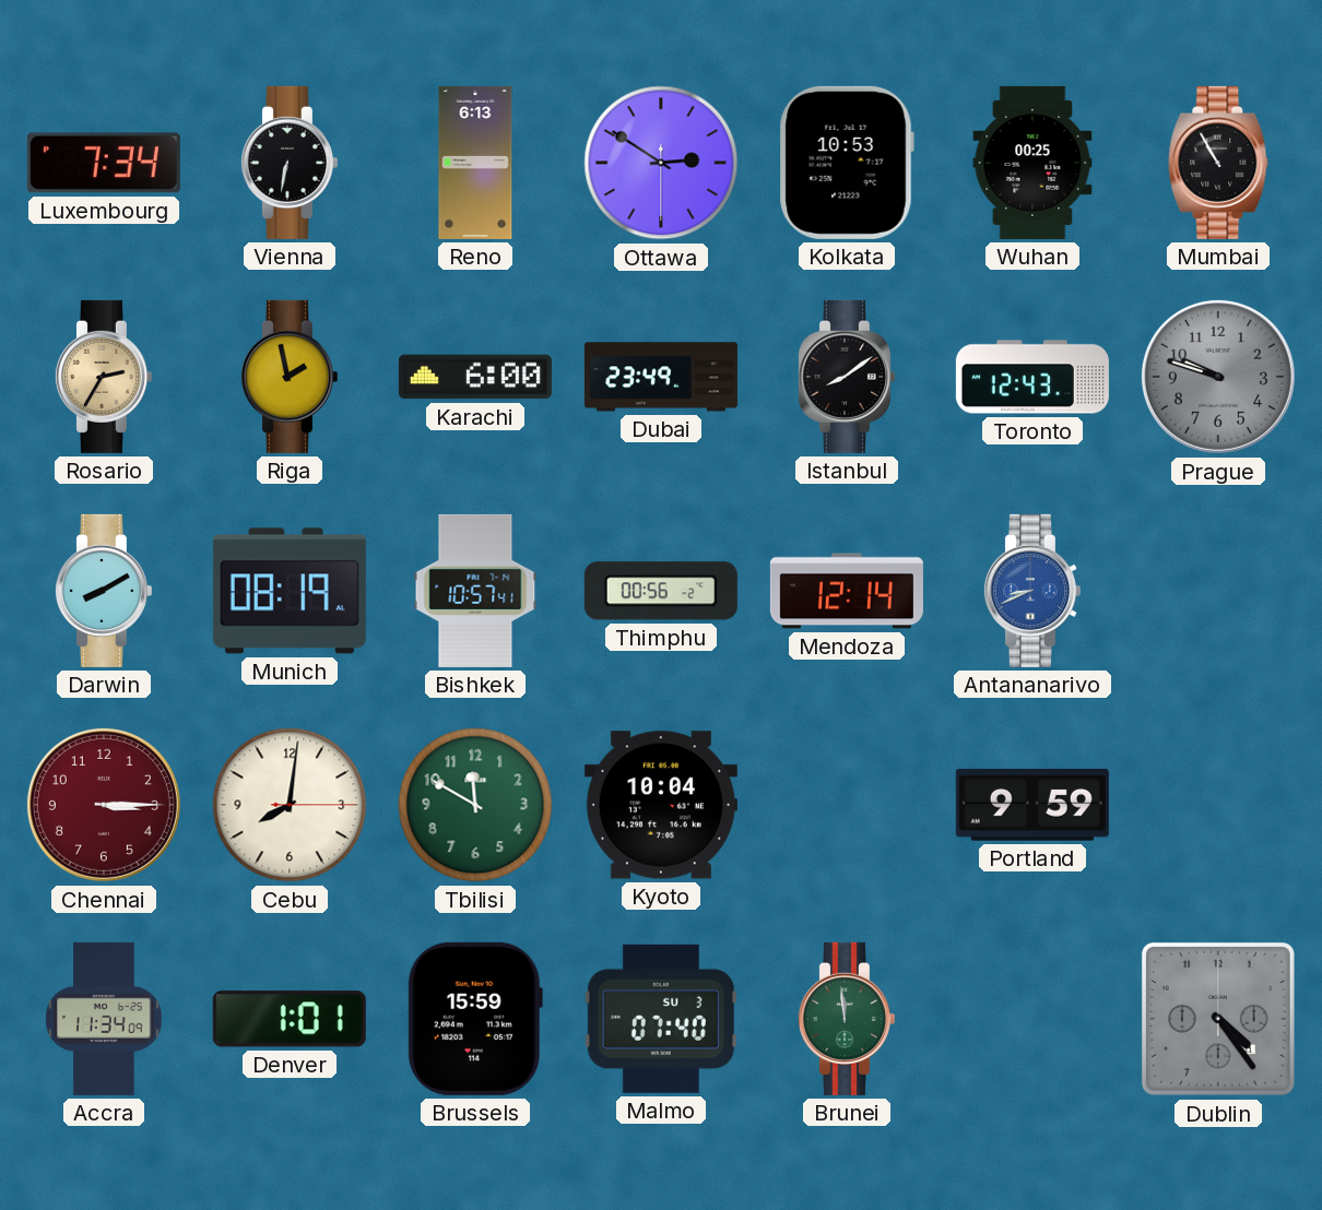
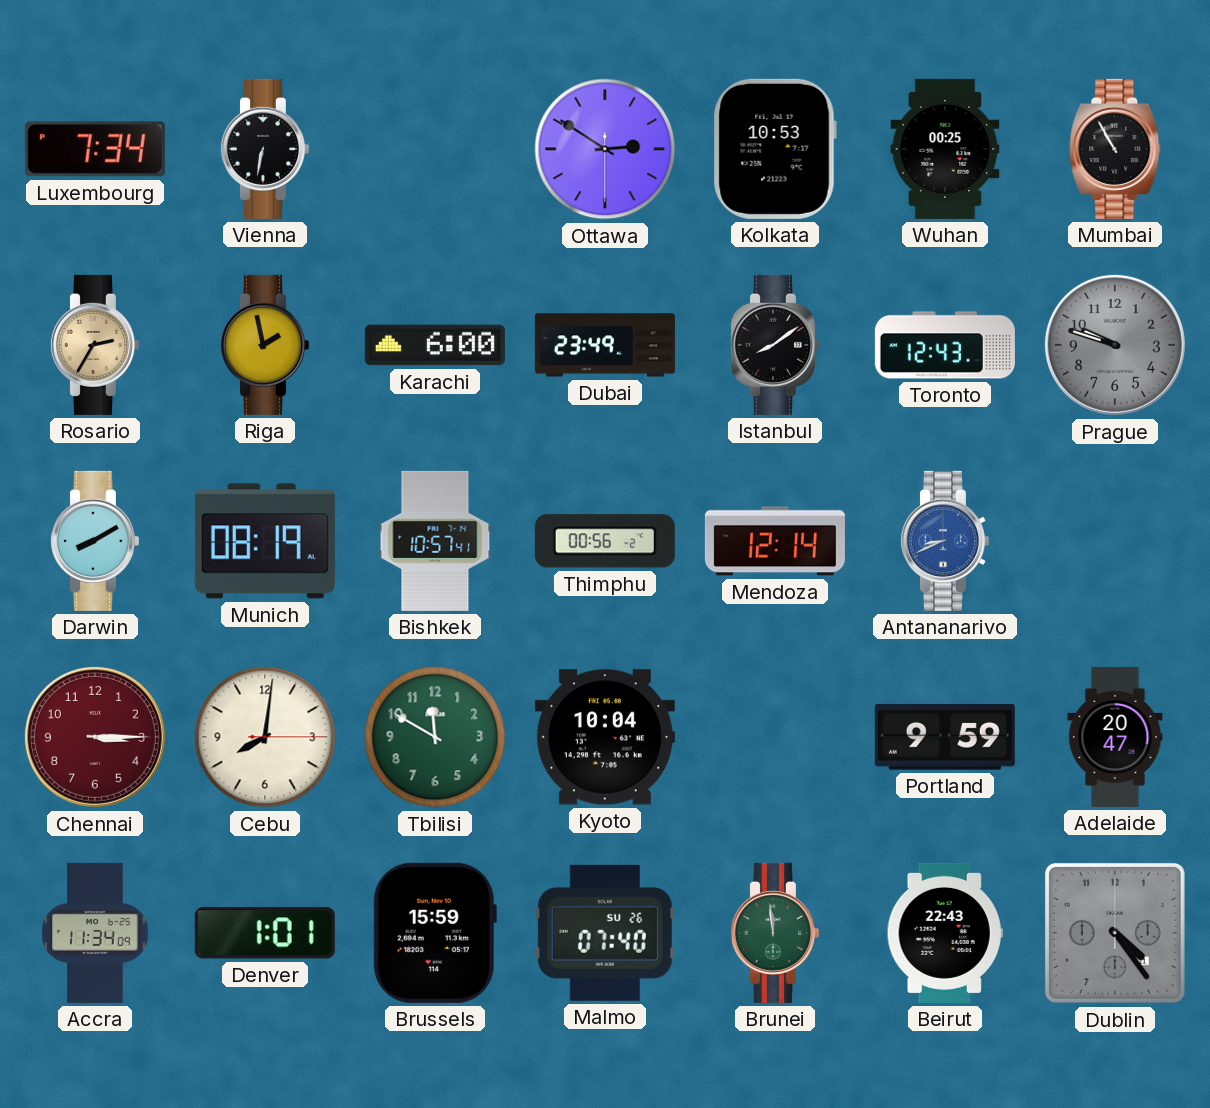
Reno: 6:13 -> none (475, 163)
Adelaide: none -> 20:47 (1115, 737)
Malmo date: SU 3 -> SU 26 (605, 933)
Beirut: none -> 22:43 (945, 933)
